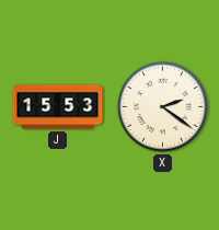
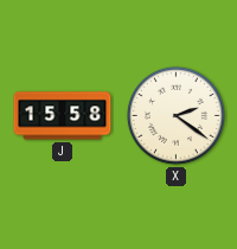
J: 15:53 -> 15:58 (63, 116)
